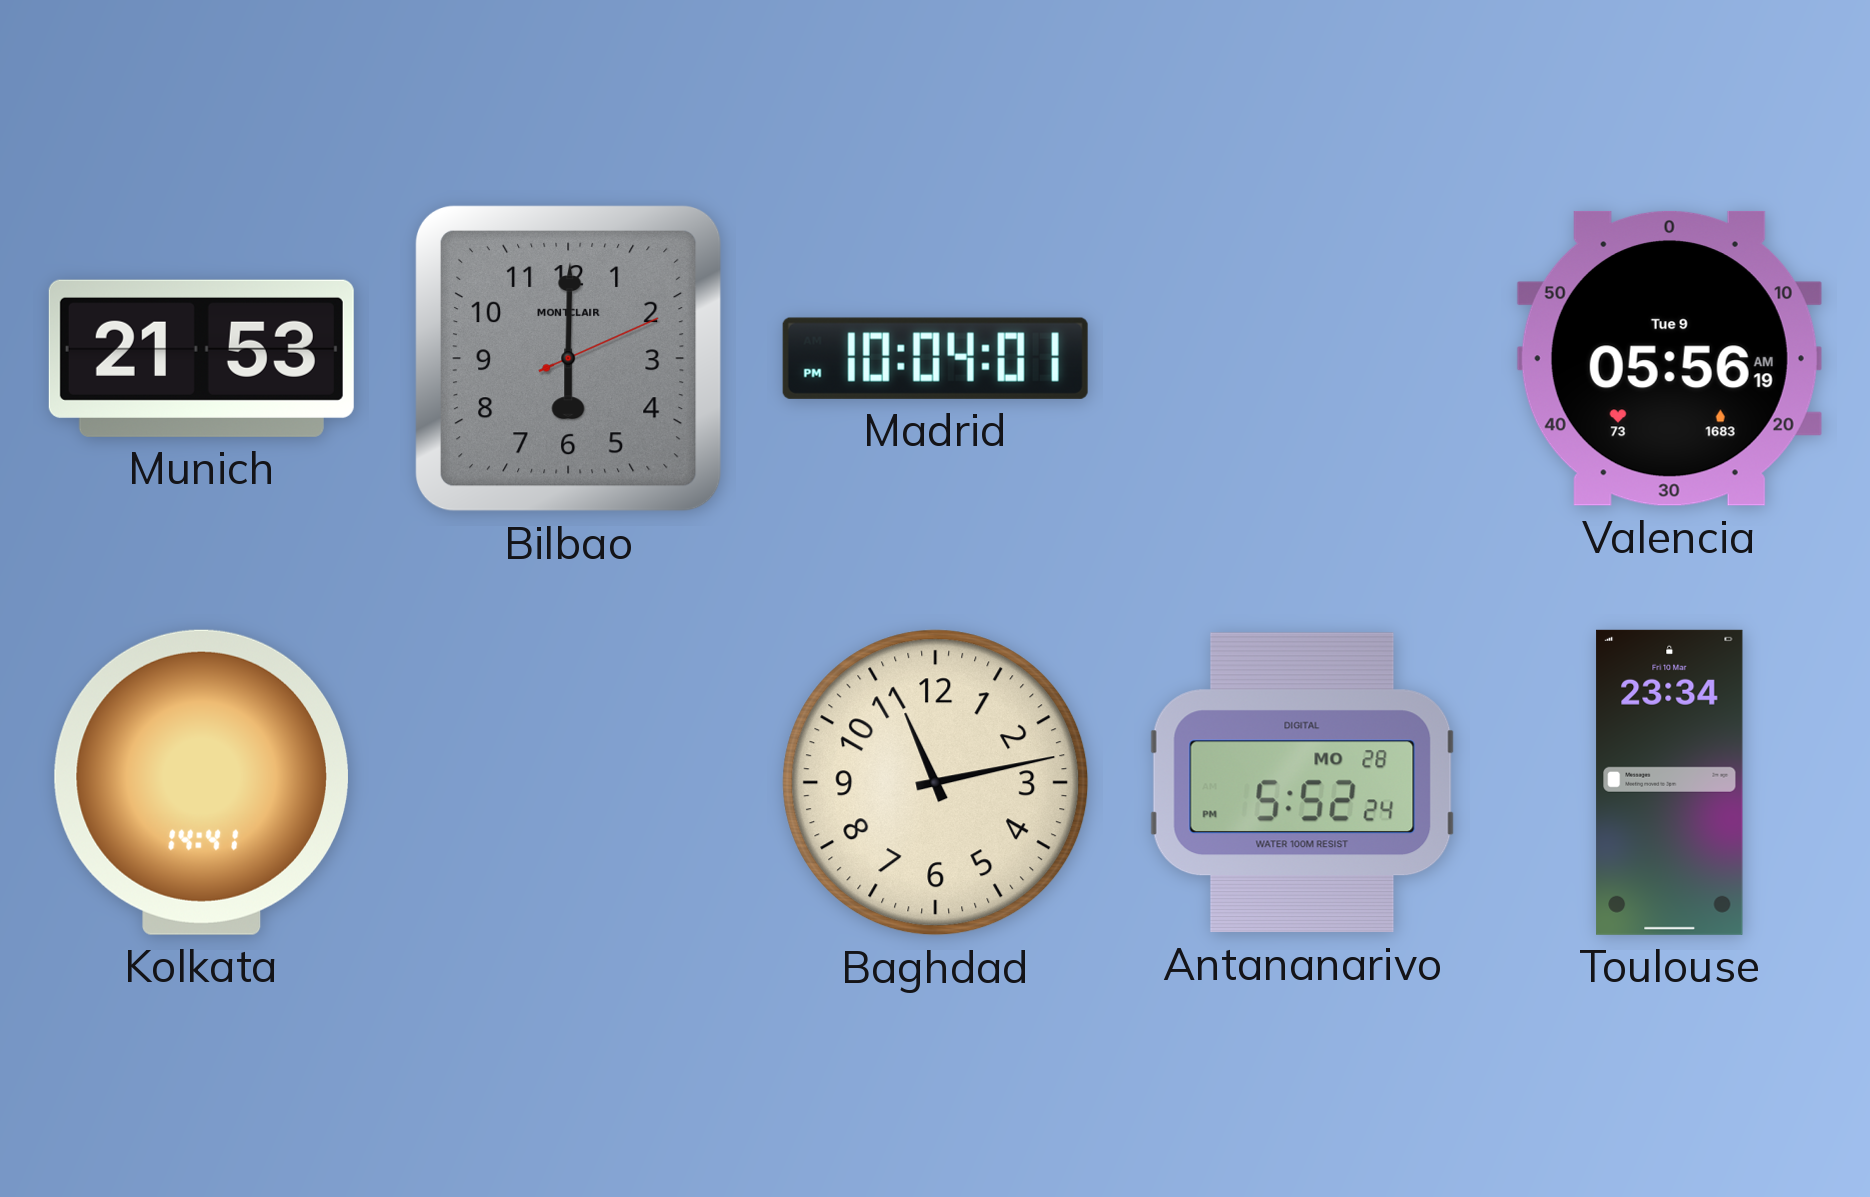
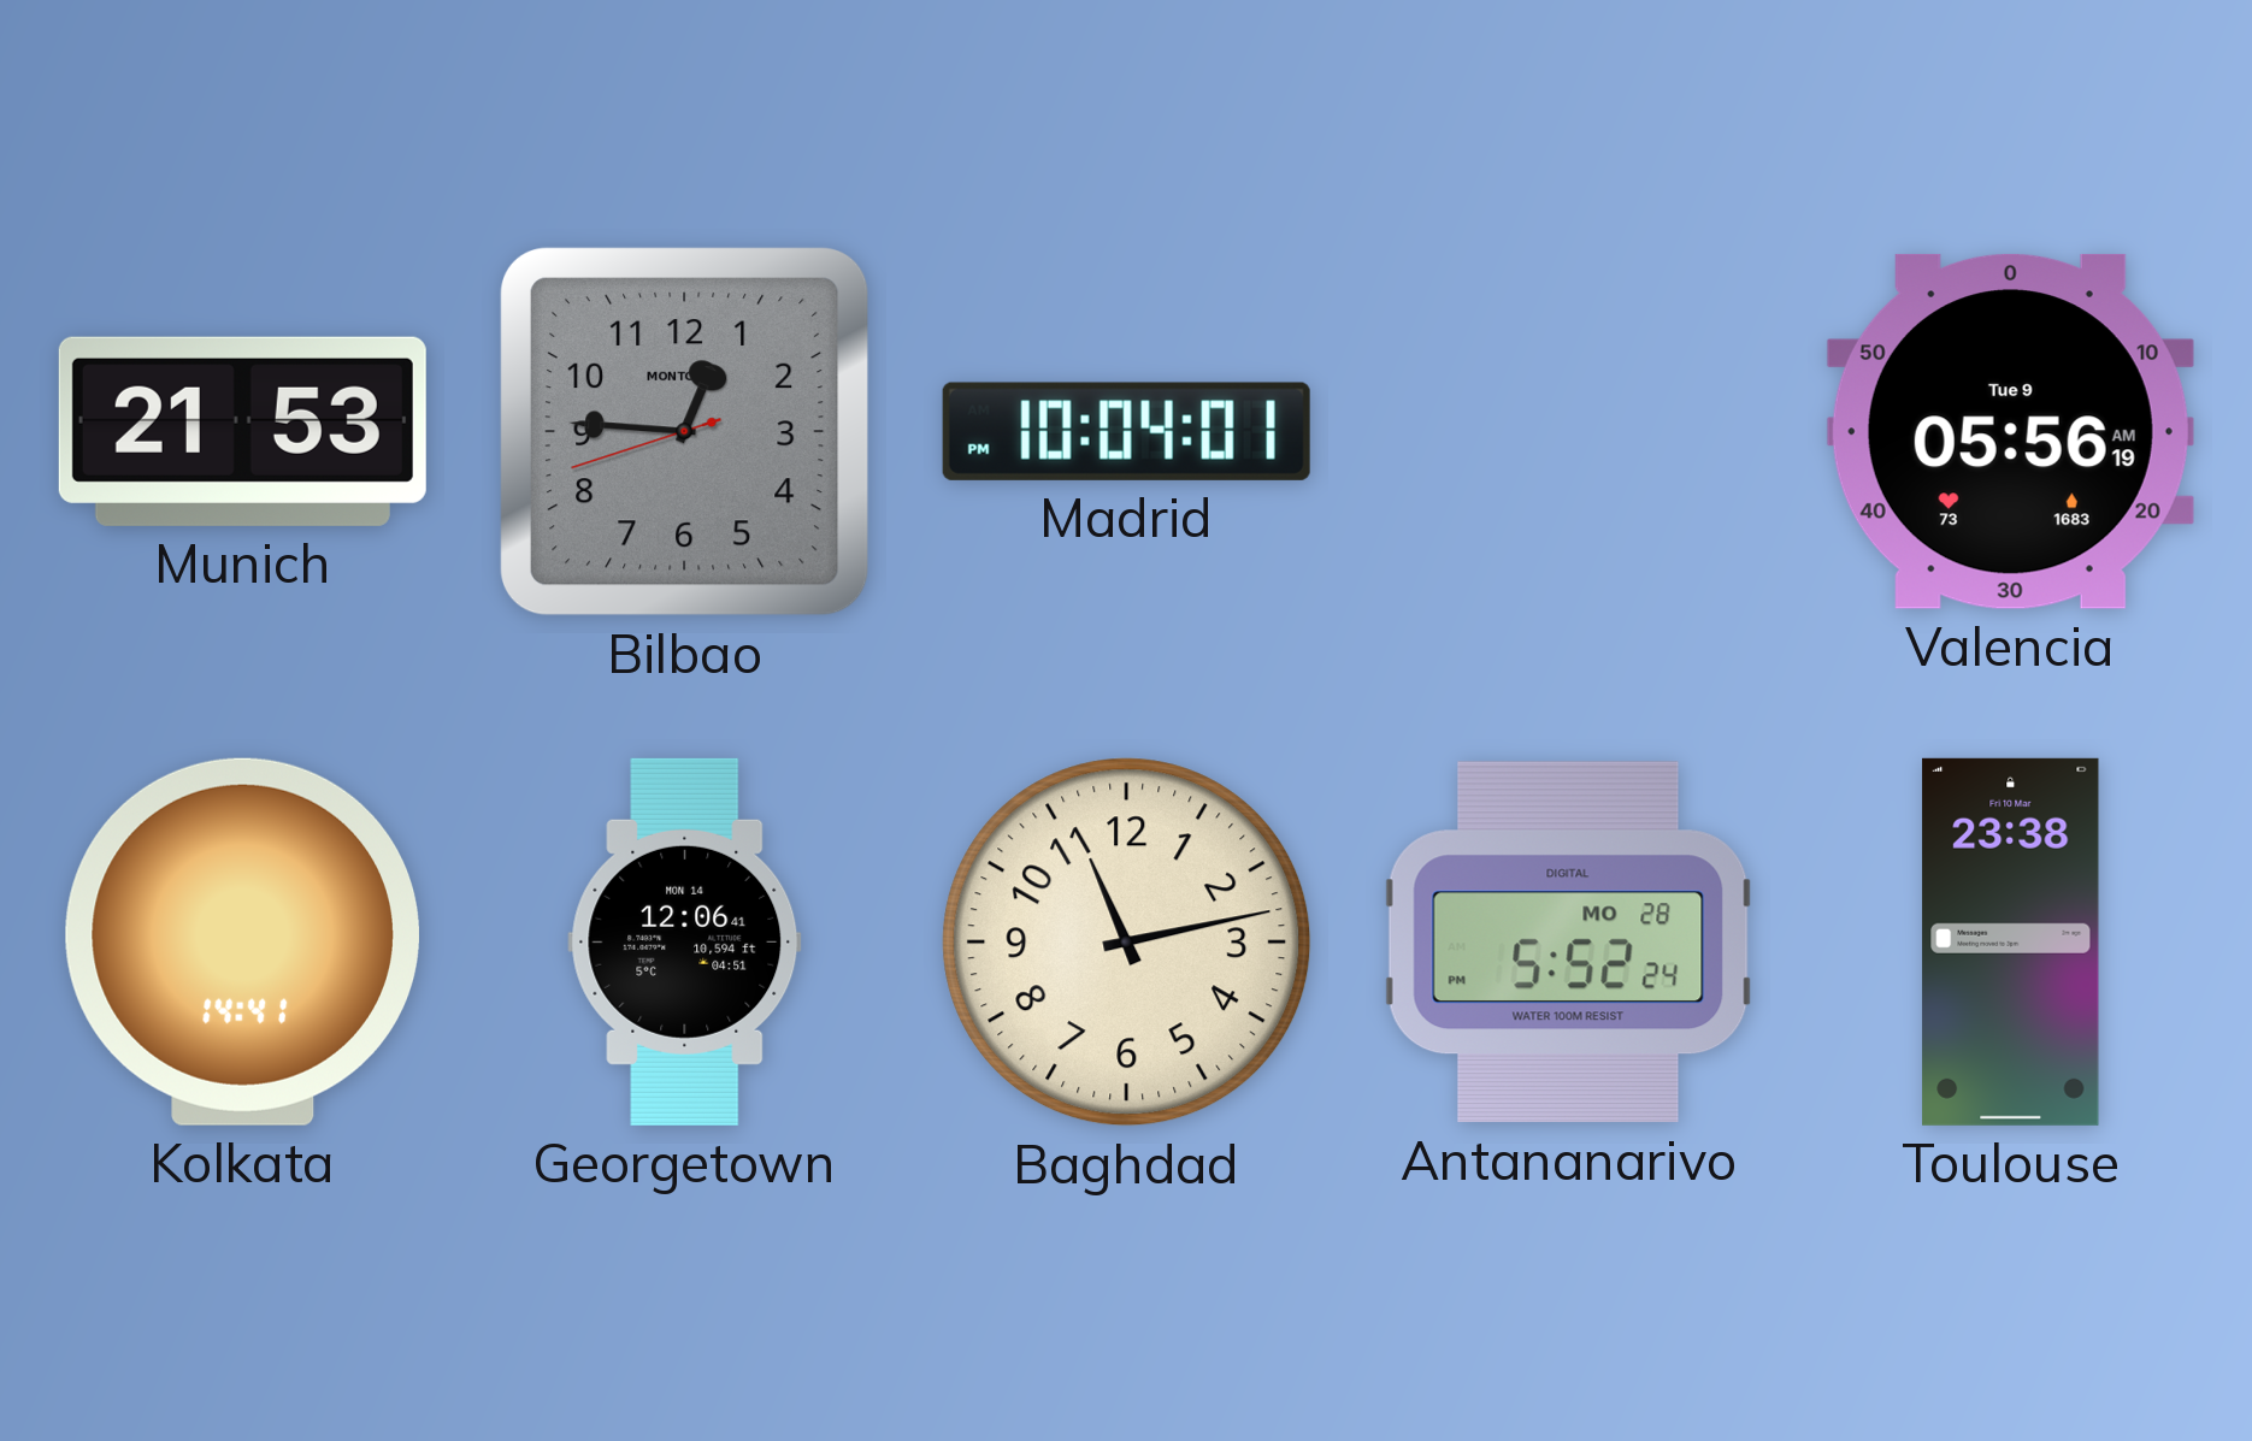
Bilbao: 6:00 -> 12:45 (684, 431)
Georgetown: none -> 12:06 (685, 941)
Toulouse: 23:34 -> 23:38 (2011, 941)
